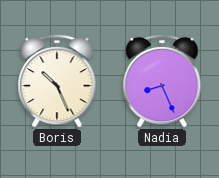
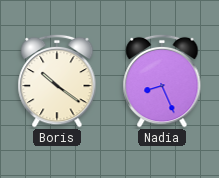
Boris: 10:26 -> 10:21 (57, 81)
